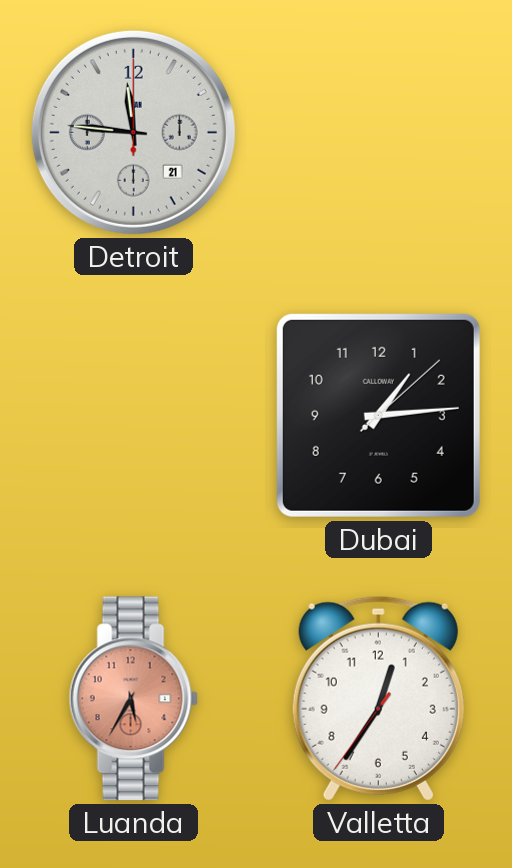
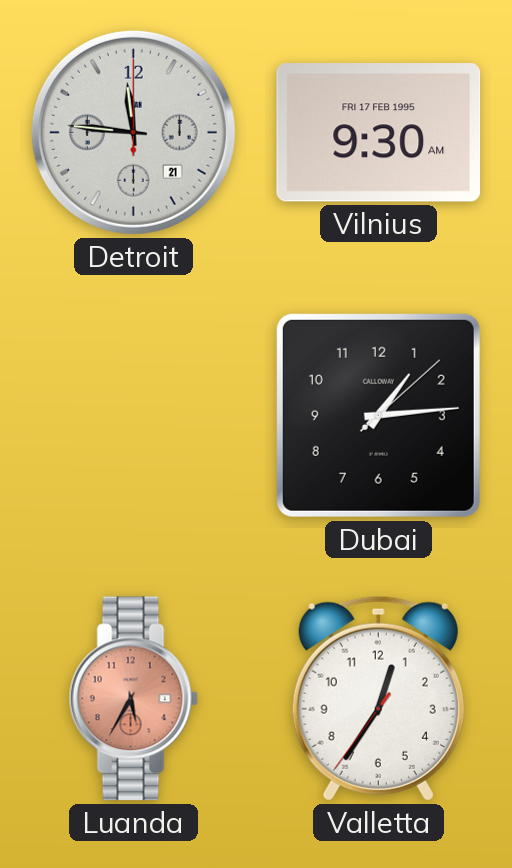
Vilnius: none -> 9:30 (379, 133)
